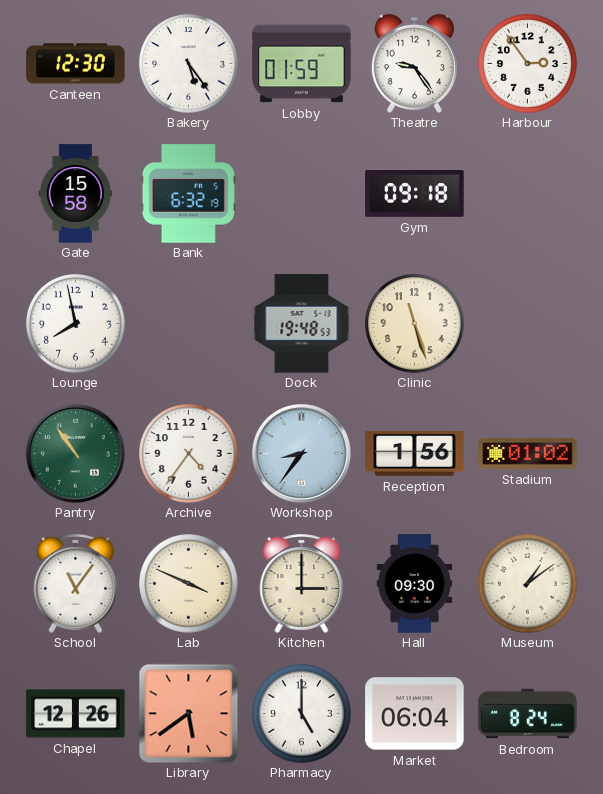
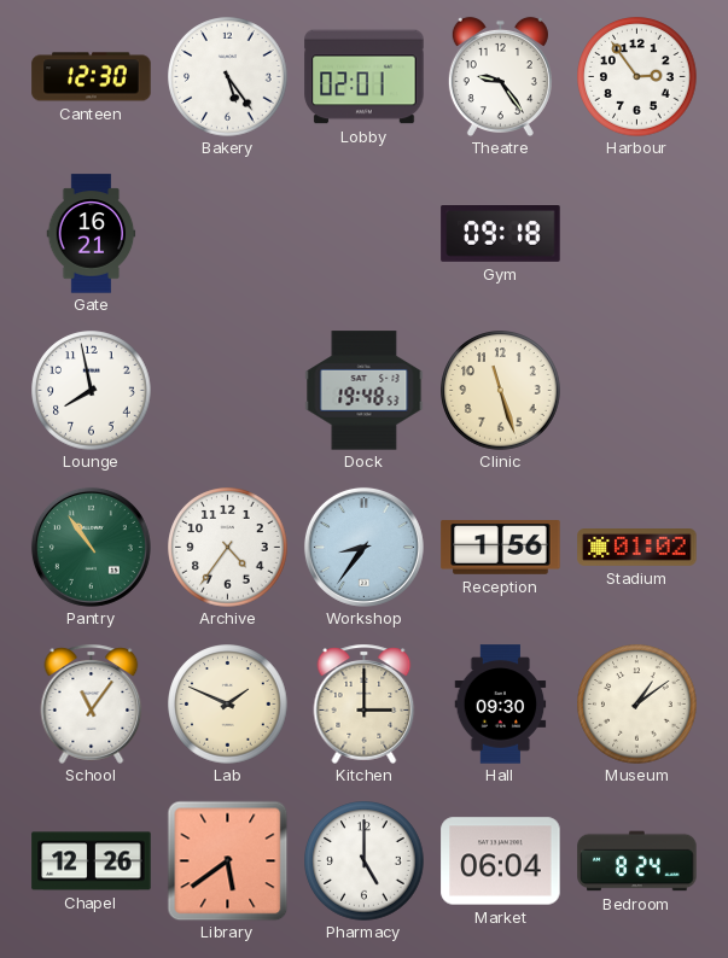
Lobby: 01:59 -> 02:01 (365, 77)
Gate: 15:58 -> 16:21 (92, 234)
Bank: 6:32 -> none (188, 194)
Lab: 3:49 -> 1:49 (228, 705)
